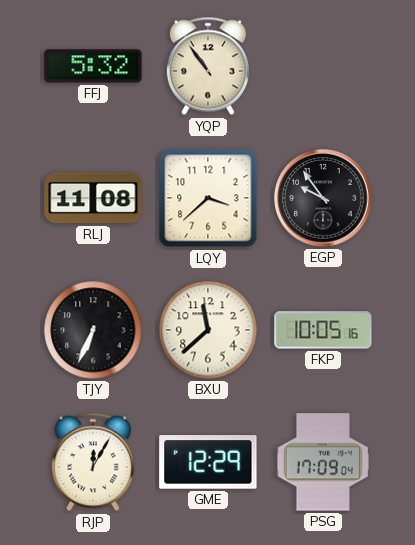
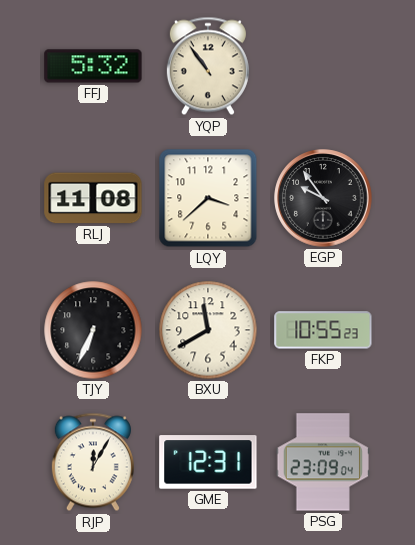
BXU: 11:38 -> 11:40 (208, 330)
FKP: 10:05 -> 10:55 (323, 330)
GME: 12:29 -> 12:31 (208, 462)
PSG: 17:09 -> 23:09 (322, 462)
